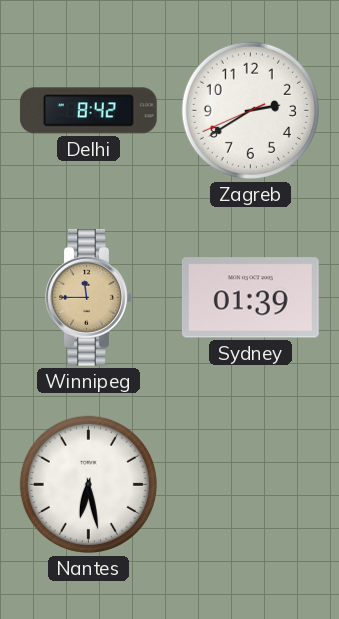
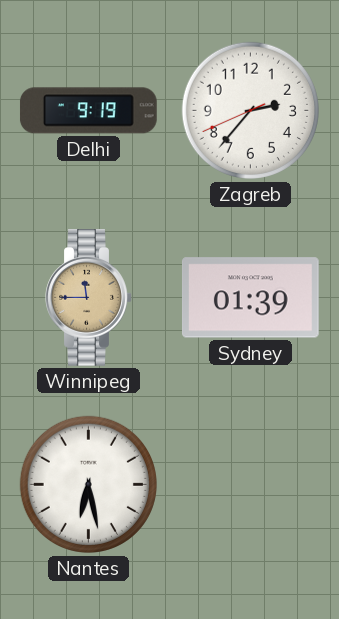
Delhi: 8:42 -> 9:19 (88, 111)
Zagreb: 2:39 -> 2:36 (250, 110)
